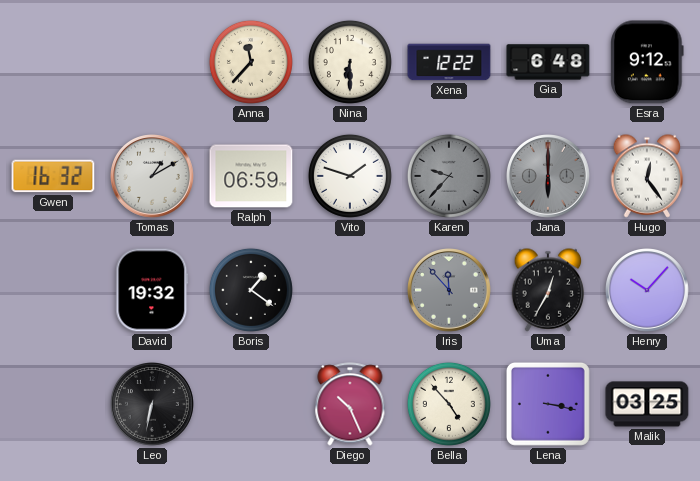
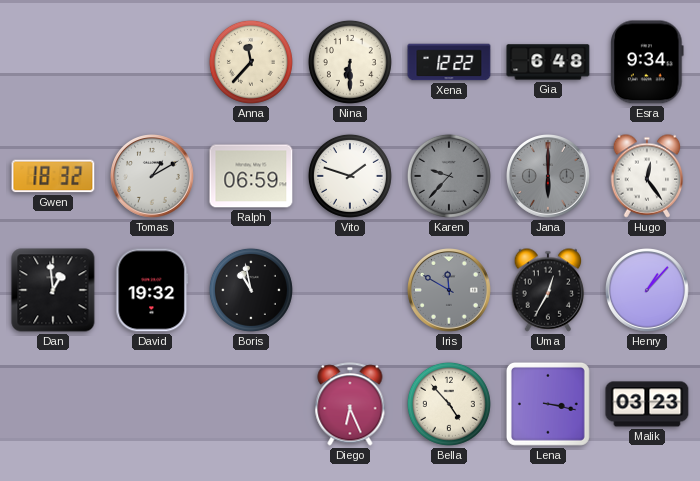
Esra: 9:12 -> 9:34 (647, 62)
Gwen: 16:32 -> 18:32 (53, 176)
Dan: none -> 12:59 (53, 290)
Boris: 1:21 -> 10:58 (251, 290)
Iris: 11:53 -> 11:50 (450, 291)
Henry: 10:07 -> 1:07 (648, 291)
Leo: 6:32 -> none (153, 405)
Diego: 10:26 -> 6:26 (350, 404)
Malik: 03:25 -> 03:23 (647, 404)
